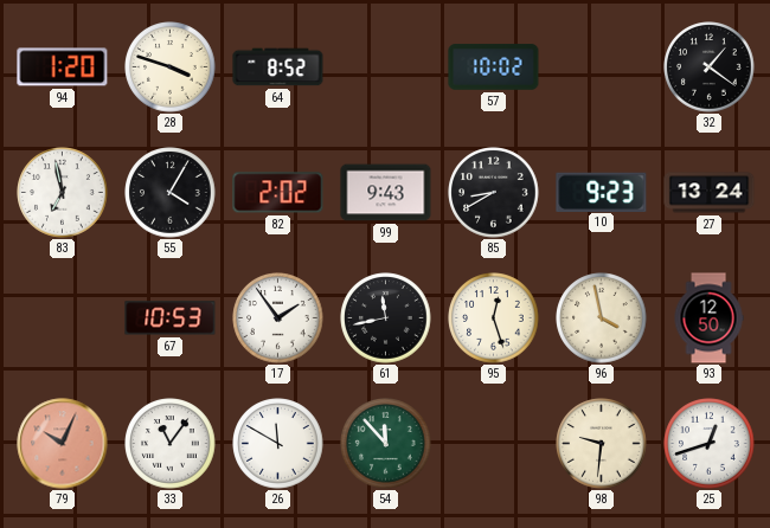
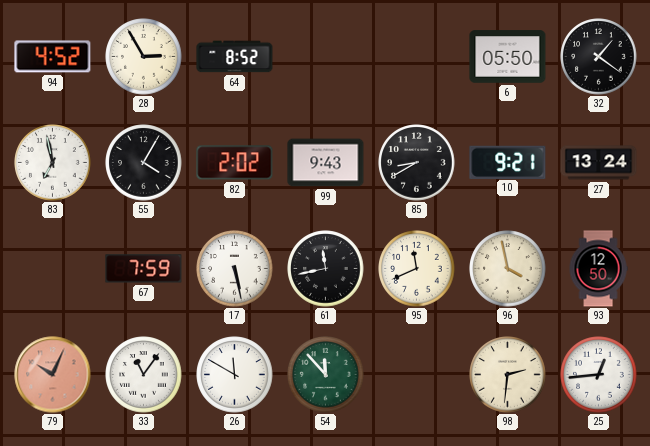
94: 1:20 -> 4:52 (53, 57)
28: 3:48 -> 2:55 (144, 57)
57: 10:02 -> none (494, 67)
6: none -> 05:50 (508, 57)
10: 9:23 -> 9:21 (508, 162)
67: 10:53 -> 7:59 (144, 269)
17: 1:54 -> 5:28 (235, 269)
95: 12:27 -> 11:41 (417, 269)
98: 9:31 -> 2:31 (508, 375)
25: 12:42 -> 12:44 (599, 375)
